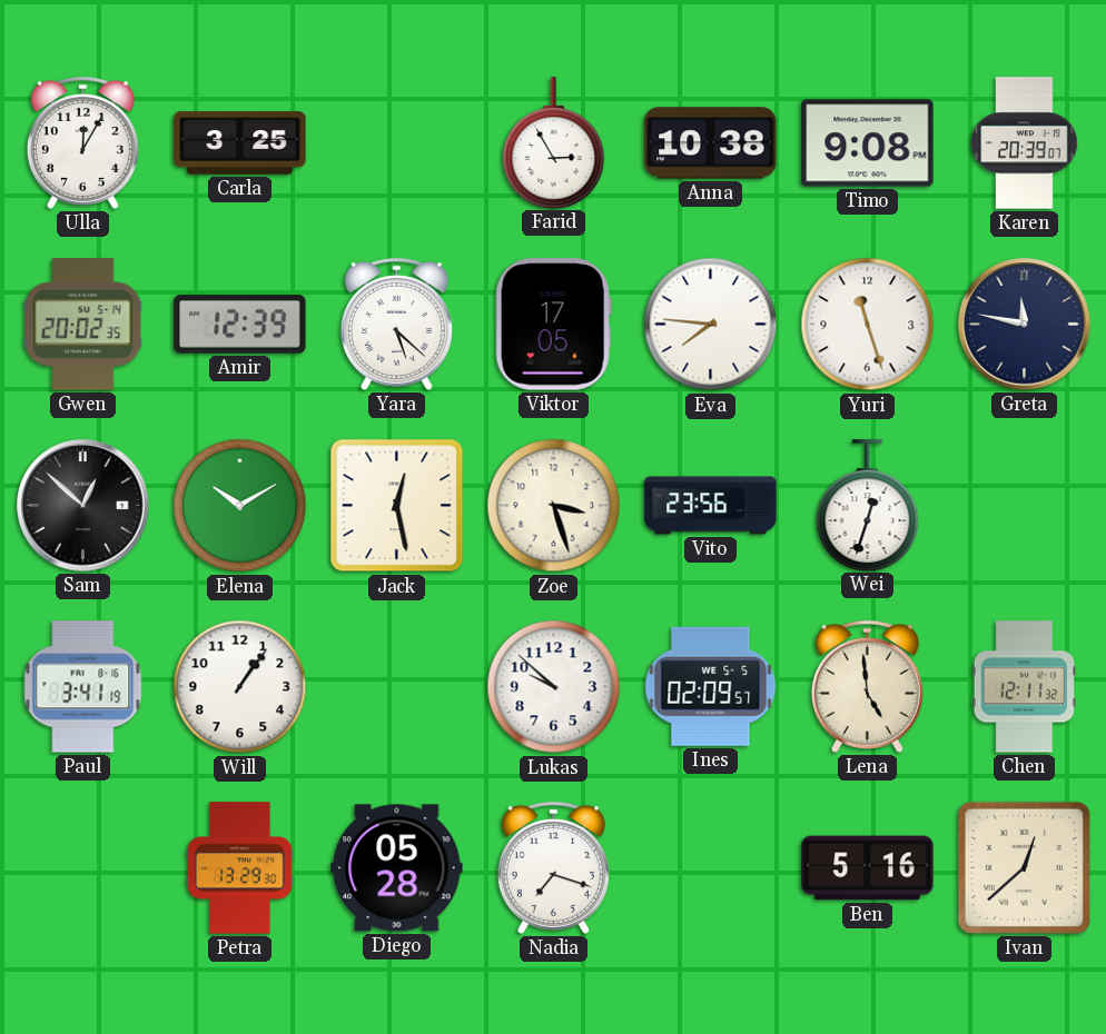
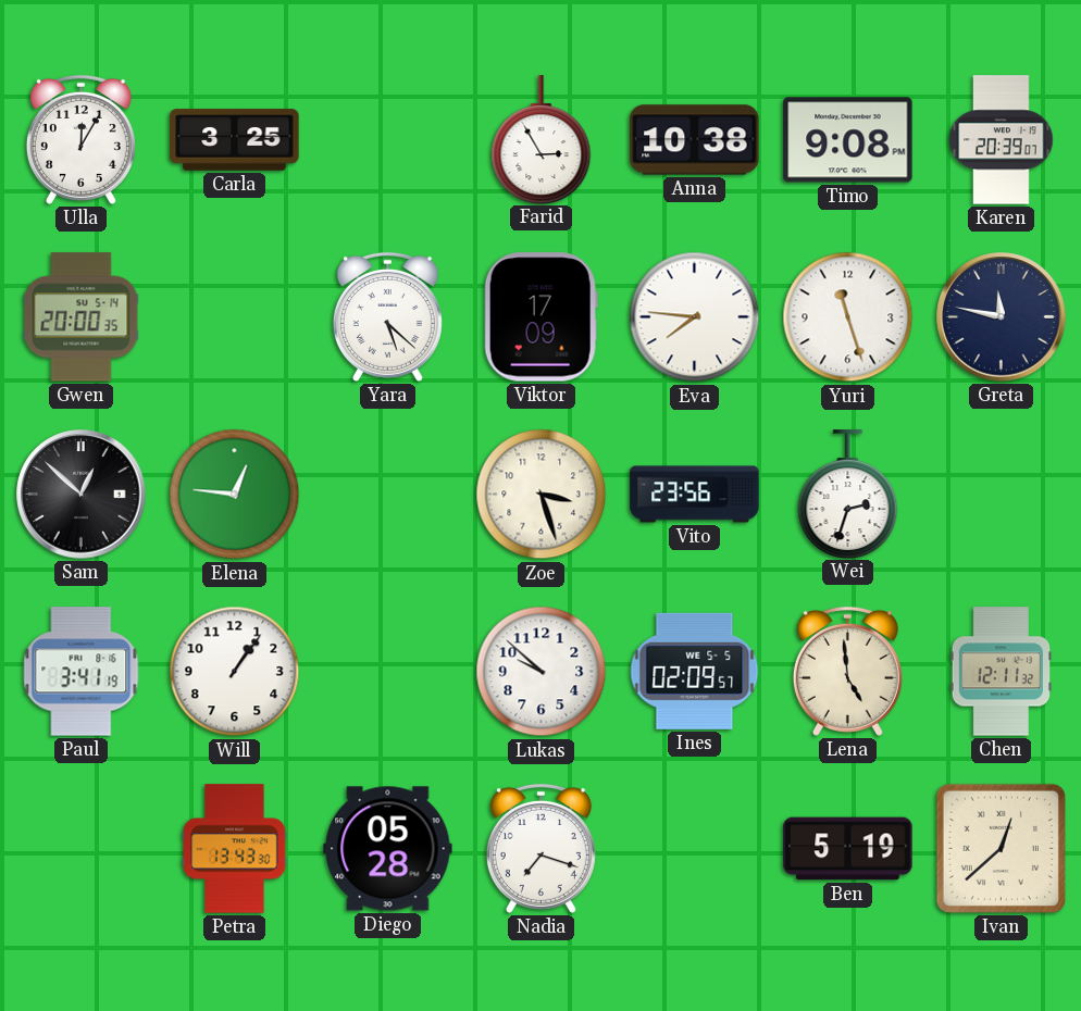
Gwen: 20:02 -> 20:00 (82, 317)
Amir: 12:39 -> none (240, 325)
Viktor: 17:05 -> 17:09 (540, 317)
Elena: 10:10 -> 12:46 (235, 495)
Jack: 12:28 -> none (397, 506)
Wei: 12:33 -> 2:33 (848, 494)
Petra: 13:29 -> 13:43 (235, 849)
Ben: 5:16 -> 5:19 (848, 849)
